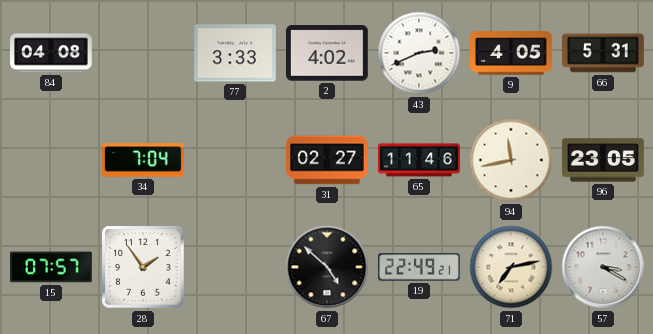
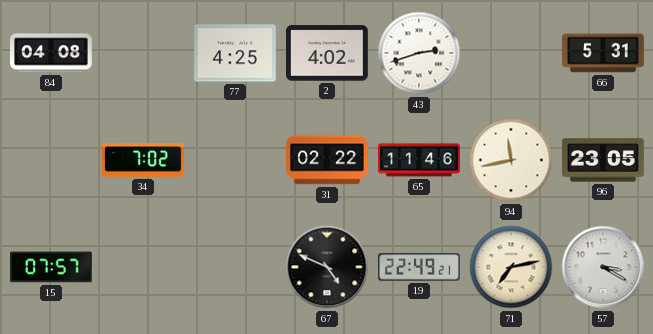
77: 3:33 -> 4:25 (236, 53)
43: 2:41 -> 2:42 (419, 53)
9: 4:05 -> none (511, 53)
34: 7:04 -> 7:02 (144, 160)
31: 02:27 -> 02:22 (328, 160)
28: 1:54 -> none (143, 267)
67: 4:52 -> 4:49 (327, 267)
